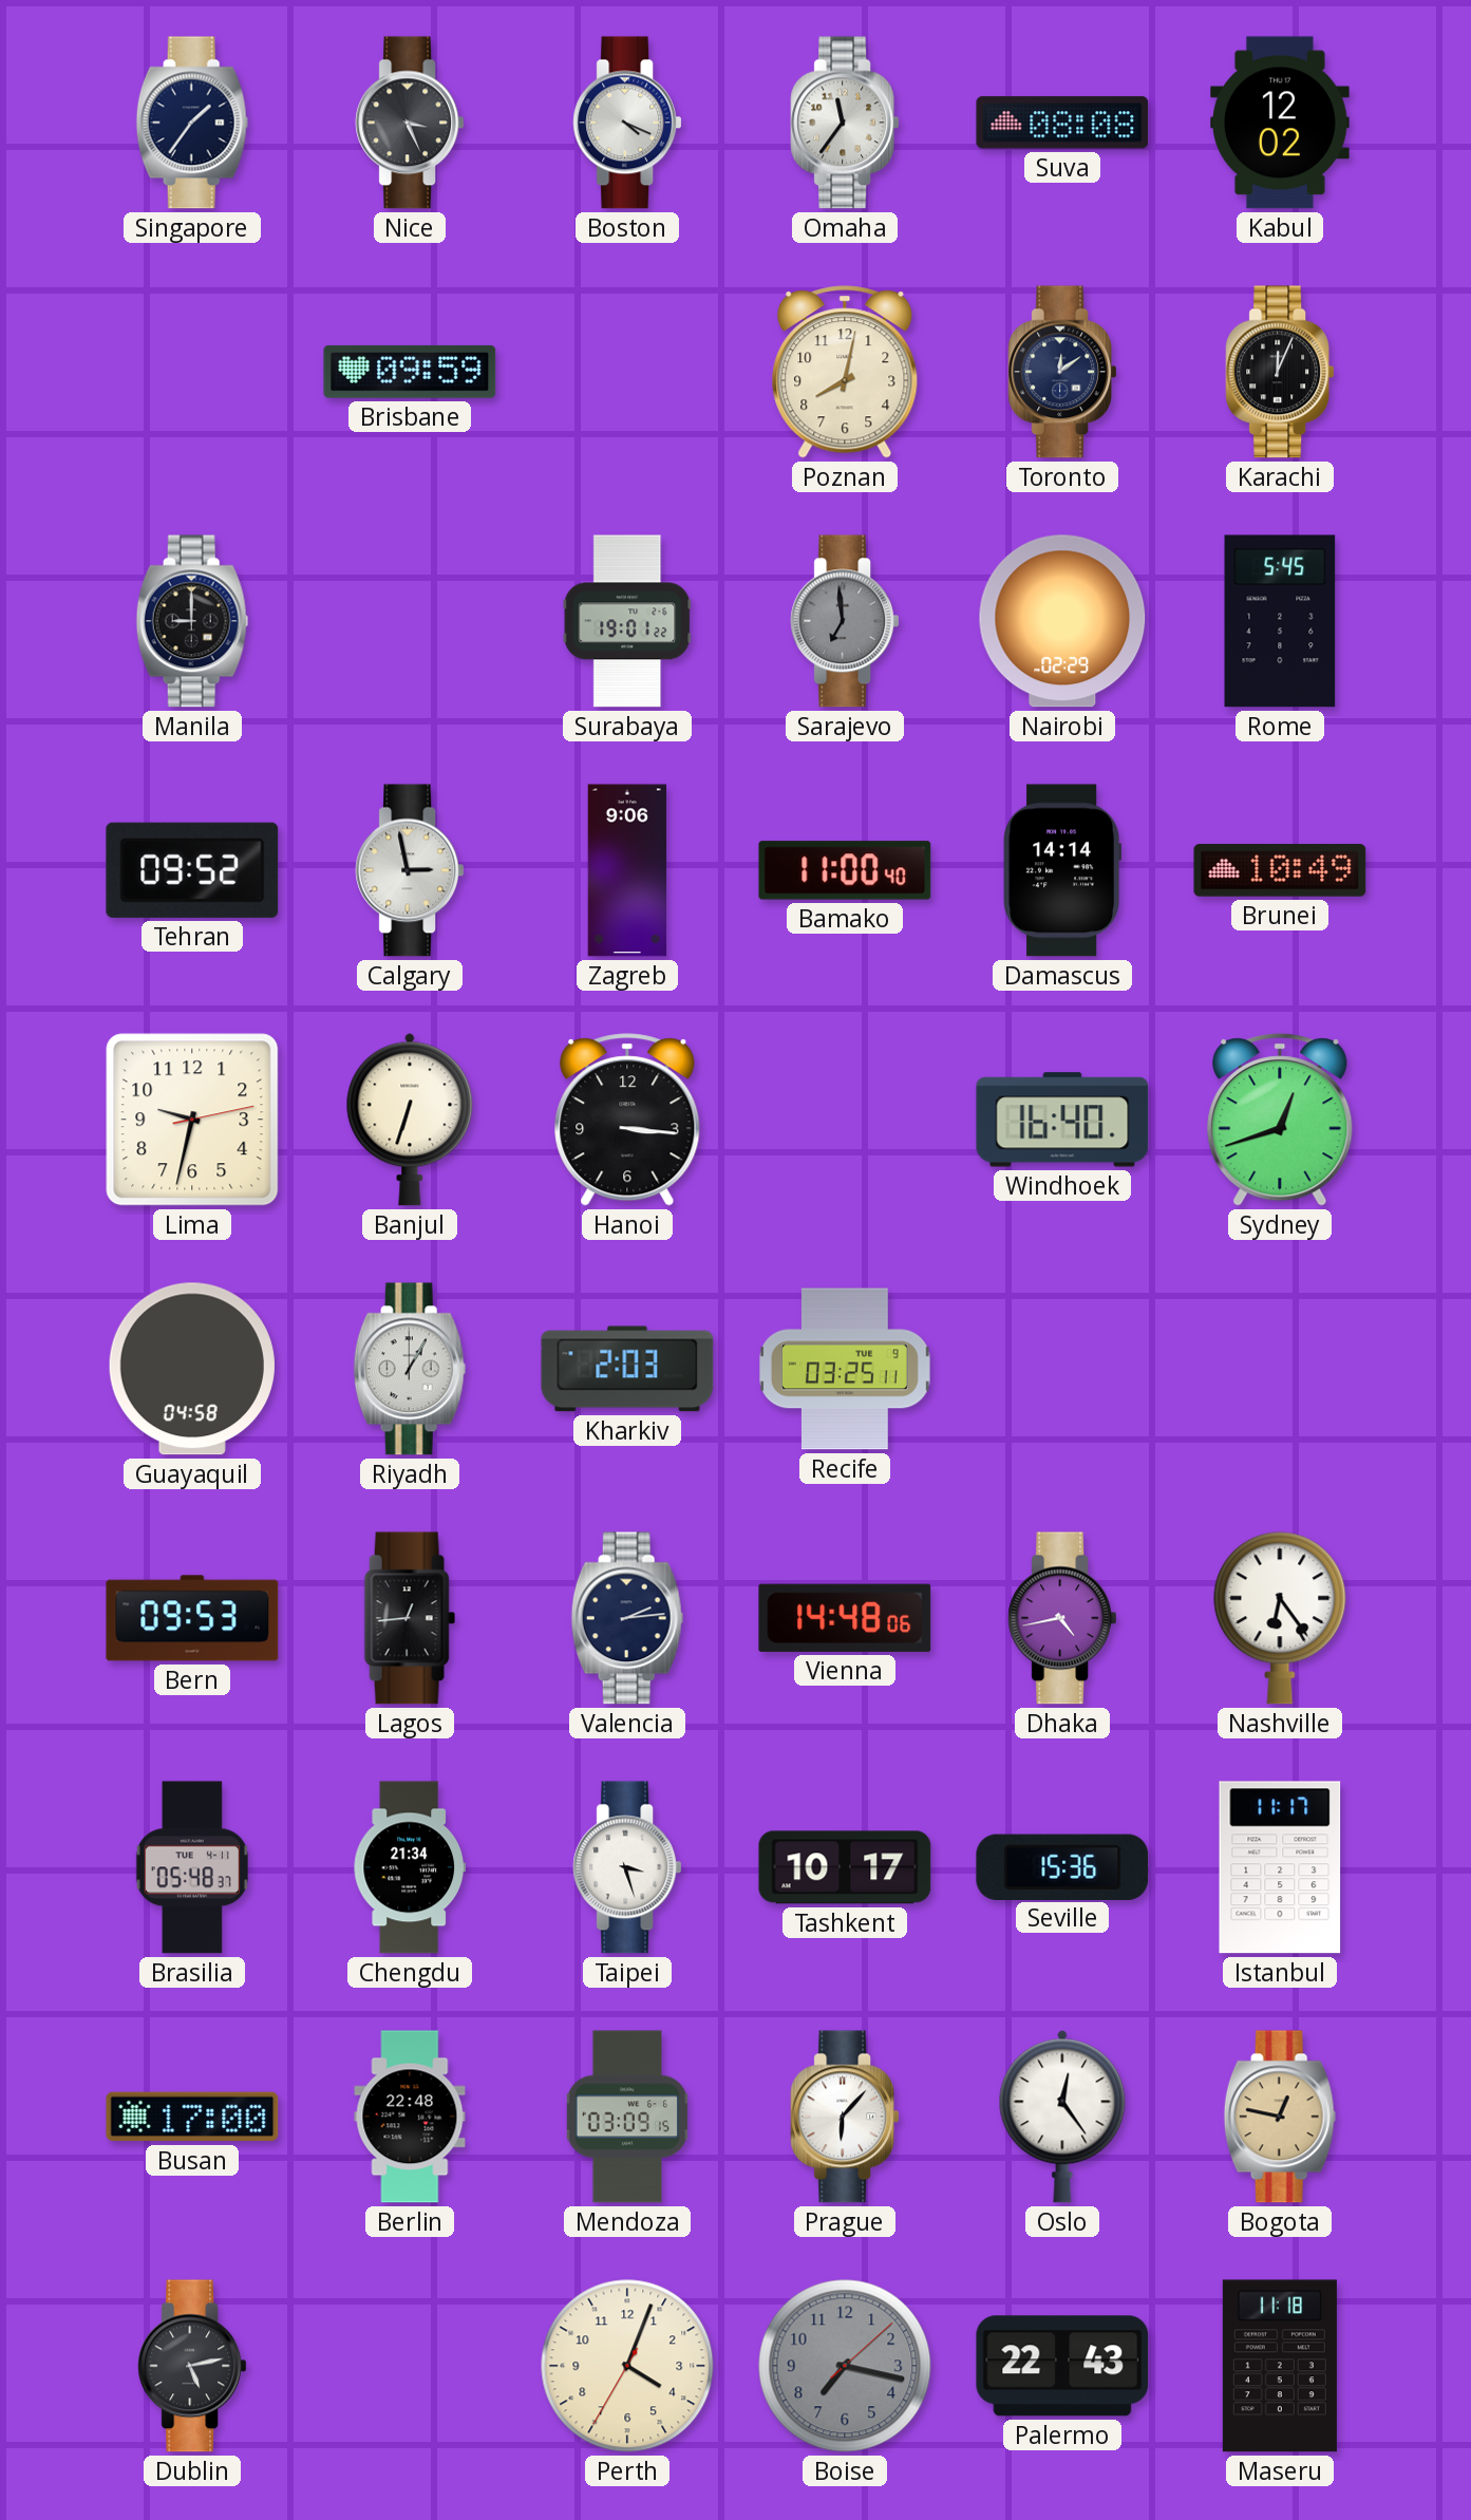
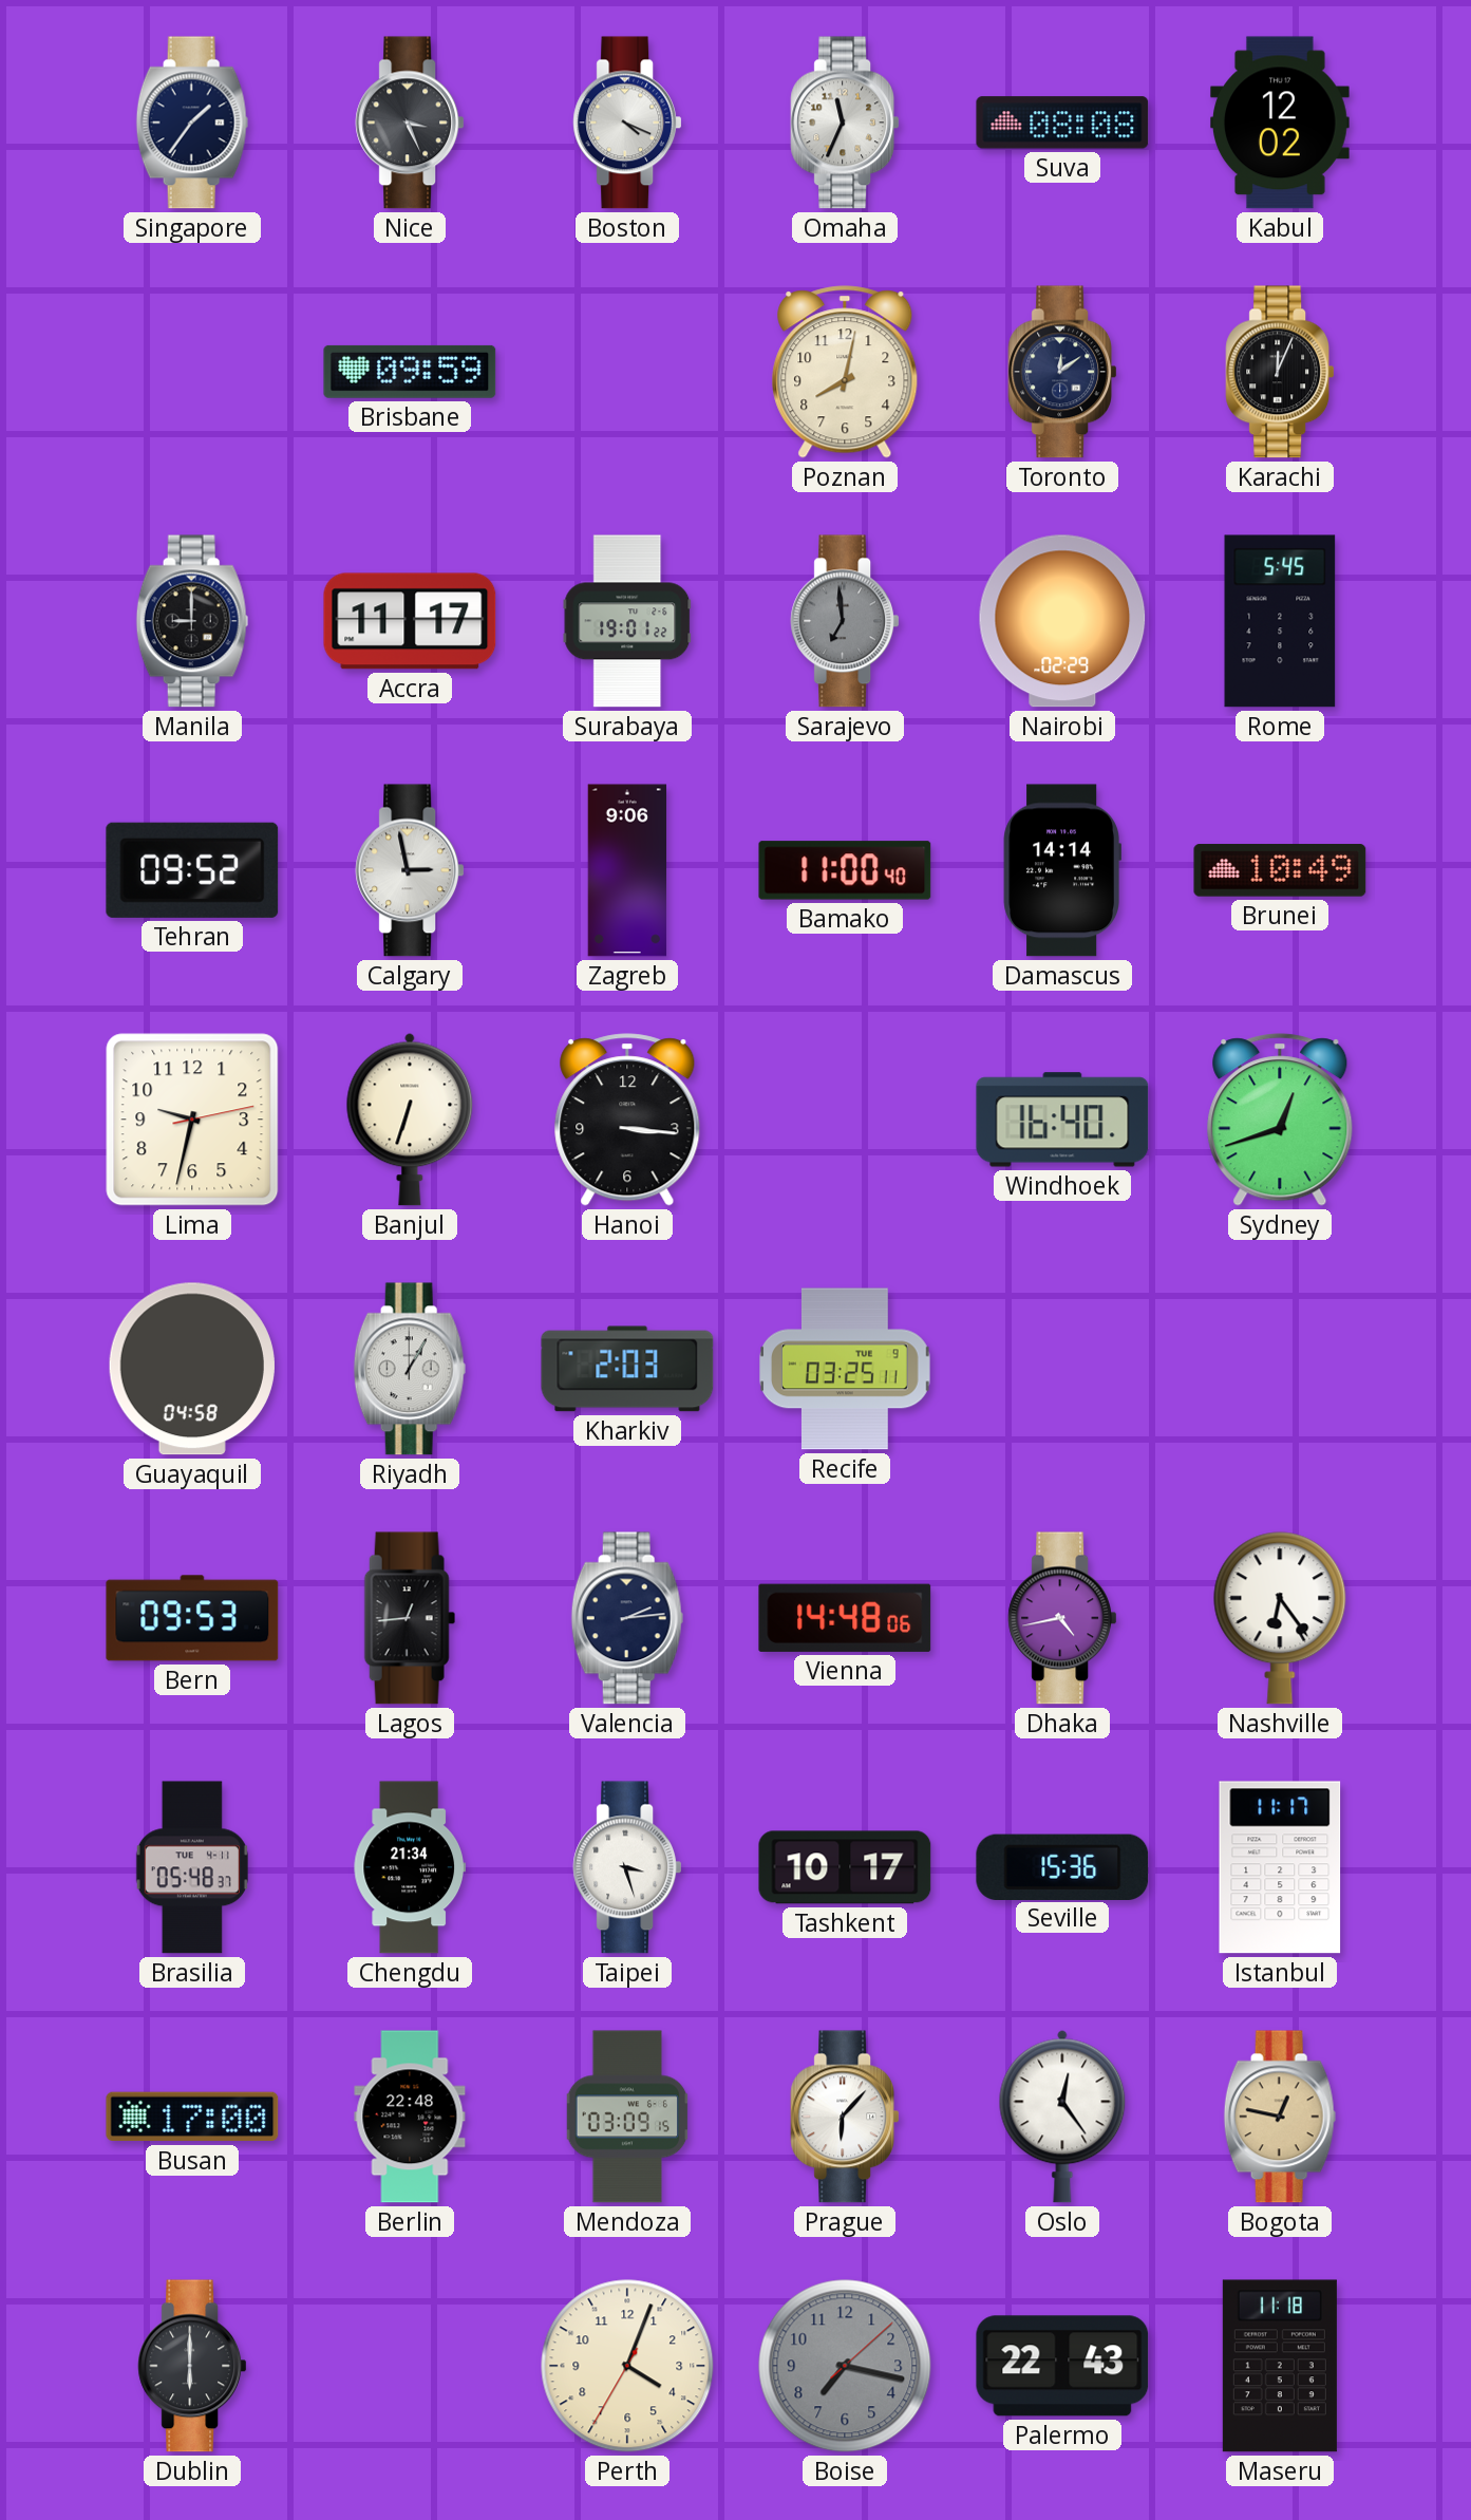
Omaha: 11:36 -> 11:34 (845, 123)
Accra: none -> 11:17 (410, 621)
Dublin: 5:13 -> 6:00 (192, 2366)
